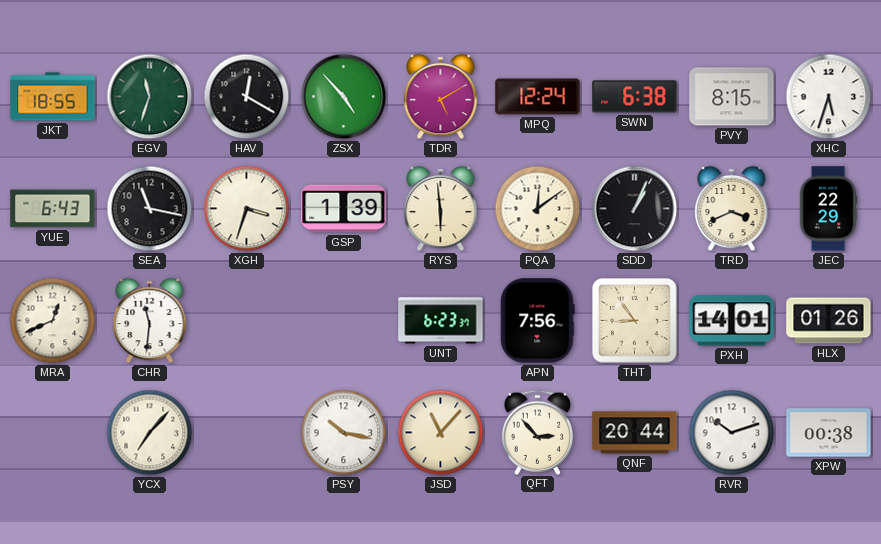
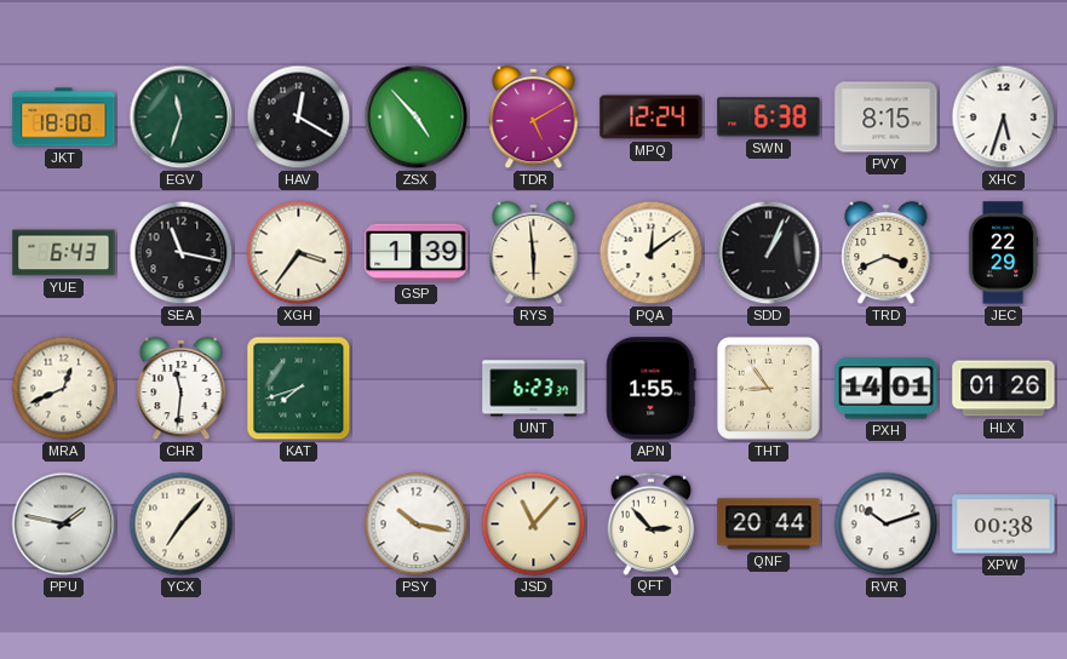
JKT: 18:55 -> 18:00 (64, 118)
XGH: 3:33 -> 3:36 (299, 253)
KAT: none -> 7:42 (299, 389)
APN: 7:56 -> 1:55 (652, 389)
PPU: none -> 1:47 (64, 525)
